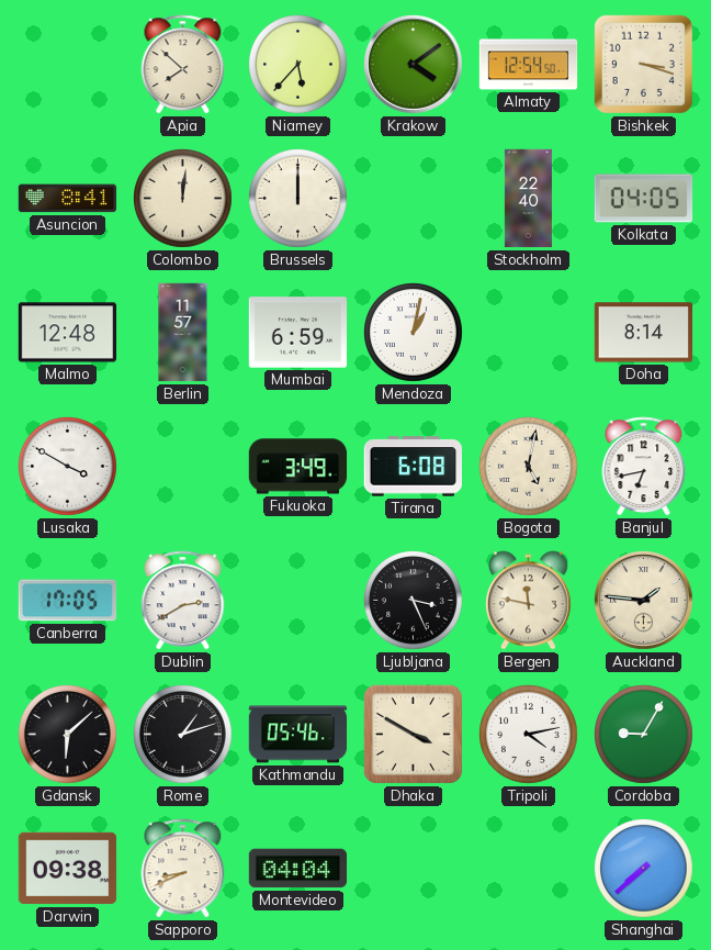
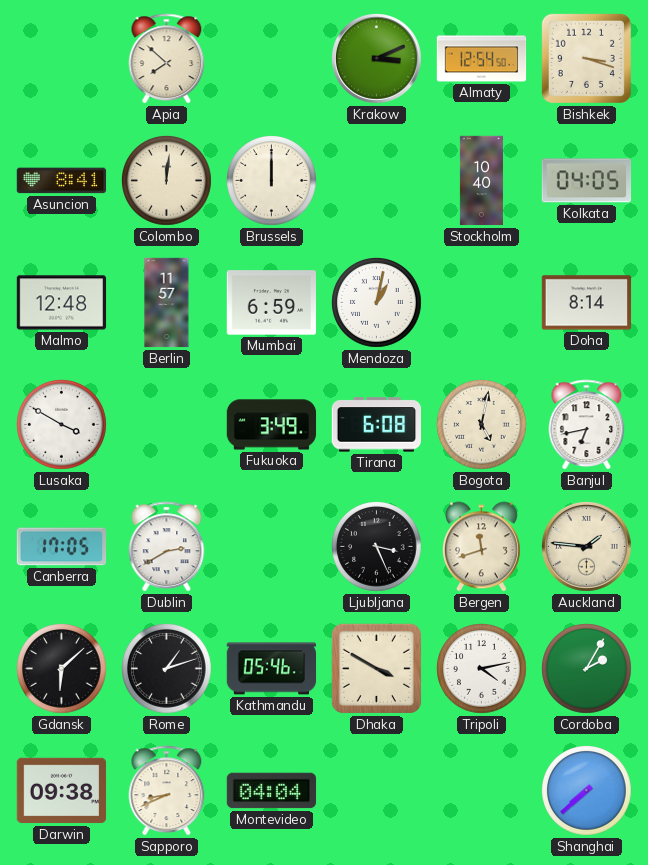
Niamey: 5:37 -> none (298, 65)
Krakow: 4:09 -> 3:11 (377, 59)
Stockholm: 22:40 -> 10:40 (481, 181)
Bergen: 11:47 -> 11:42 (481, 547)
Cordoba: 9:05 -> 2:05 (587, 669)
